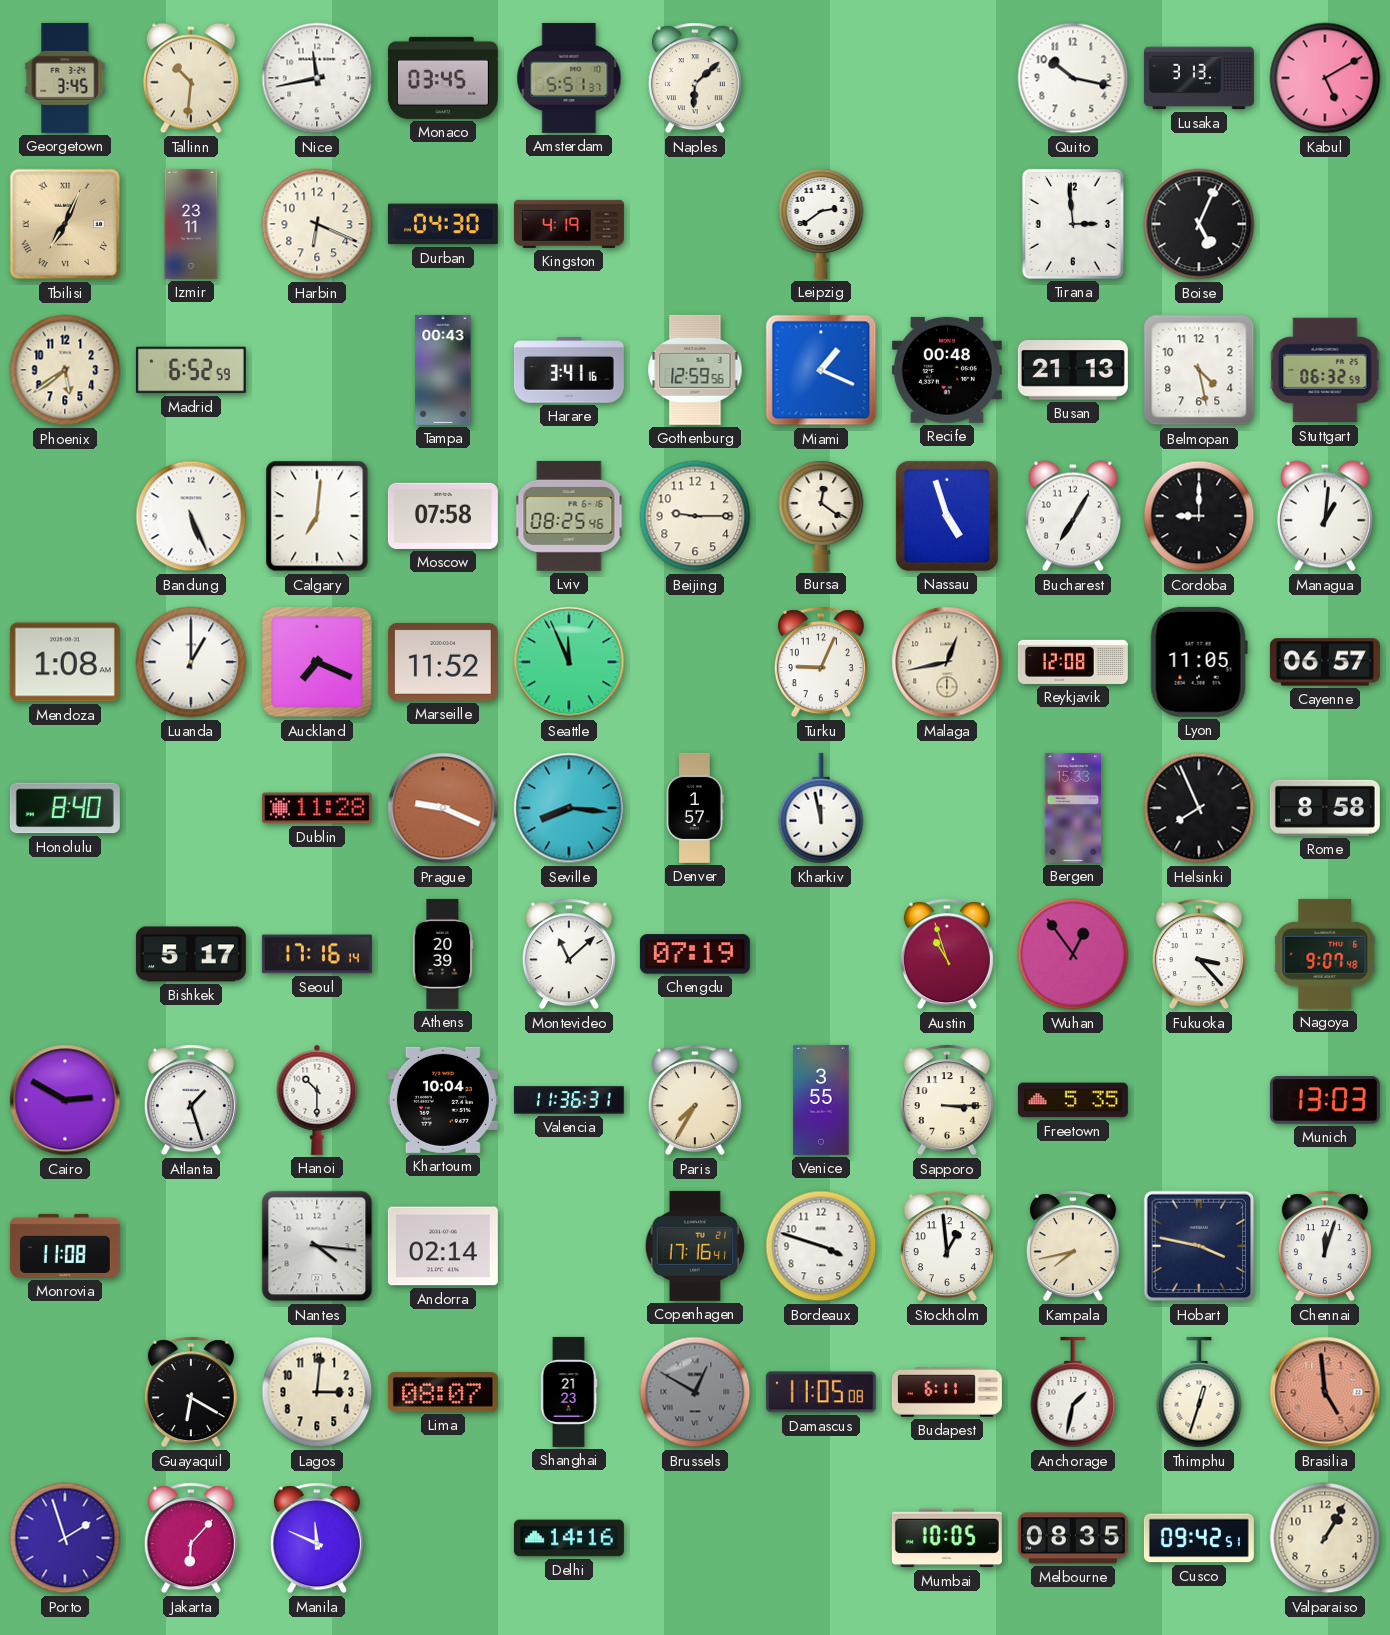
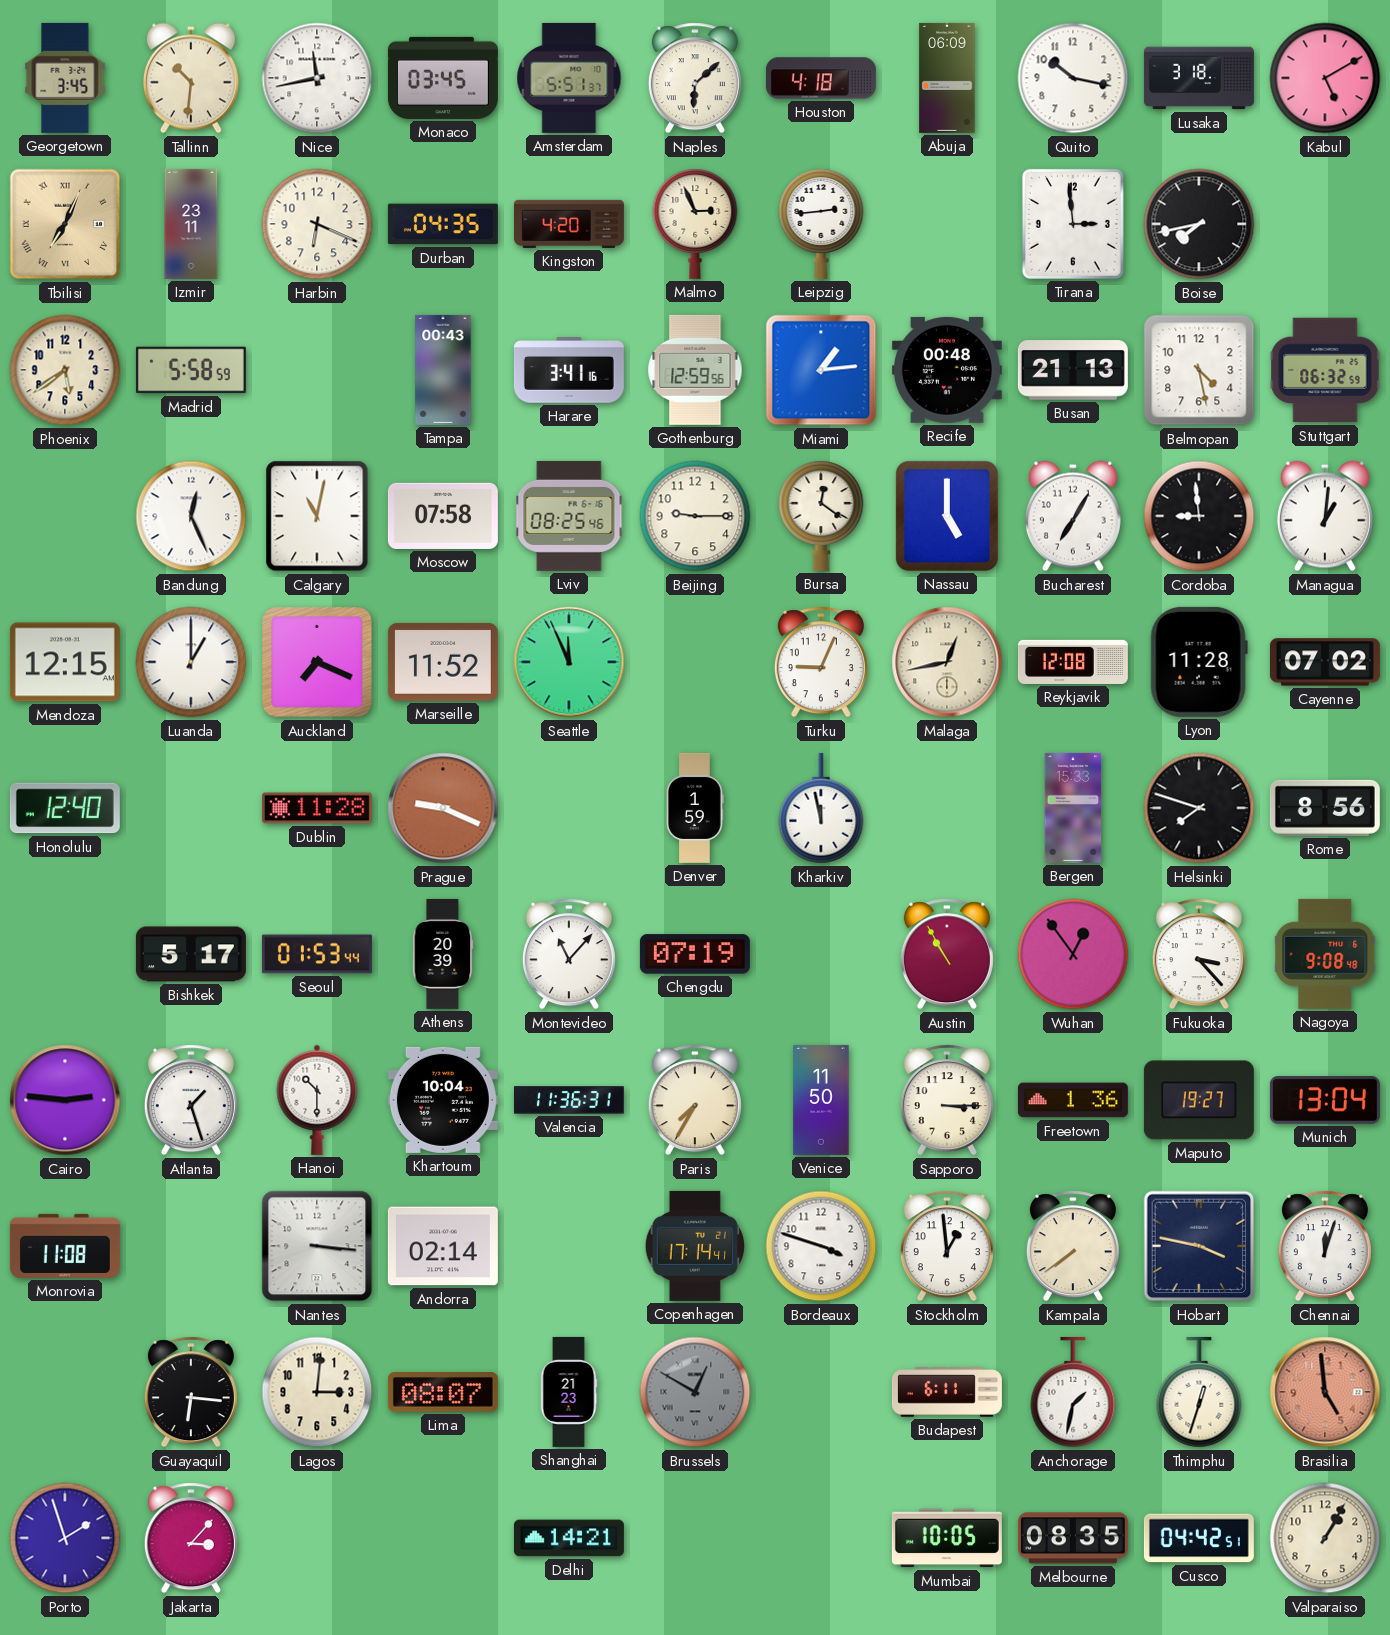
Houston: none -> 4:18 (821, 78)
Abuja: none -> 06:09 (947, 78)
Lusaka: 3:13 -> 3:18 (1199, 78)
Durban: 04:30 -> 04:35 (443, 224)
Kingston: 4:19 -> 4:20 (569, 224)
Malmo: none -> 2:56 (695, 224)
Leipzig: 2:39 -> 2:44 (821, 224)
Boise: 5:04 -> 7:43 (1199, 224)
Madrid: 6:52 -> 5:58 (191, 370)
Miami: 1:19 -> 1:14 (821, 370)
Bandung: 5:26 -> 12:26 (191, 516)
Calgary: 7:01 -> 11:02 (317, 516)
Nassau: 4:57 -> 5:00 (947, 516)
Cordoba: 9:00 -> 8:59 (1199, 516)
Mendoza: 1:08 -> 12:15 (65, 662)
Lyon: 11:05 -> 11:28 (1199, 662)
Cayenne: 06:57 -> 07:02 (1325, 662)
Honolulu: 8:40 -> 12:40 (65, 808)
Seville: 8:16 -> none (569, 808)
Denver: 1:57 -> 1:59 (695, 808)
Helsinki: 7:56 -> 7:48 (1199, 808)
Rome: 8:58 -> 8:56 (1325, 808)
Seoul: 17:16 -> 01:53 (317, 954)
Montevideo: 11:08 -> 11:07 (569, 954)
Austin: 10:57 -> 10:55 (947, 954)
Nagoya: 9:07 -> 9:08 (1326, 954)
Cairo: 2:50 -> 2:46 (65, 1100)
Venice: 3:55 -> 11:50 (821, 1100)
Freetown: 5:35 -> 1:36 (1073, 1100)
Maputo: none -> 19:27 (1199, 1100)
Munich: 13:03 -> 13:04 (1325, 1100)
Nantes: 4:16 -> 3:16 (317, 1246)
Copenhagen: 17:16 -> 17:14 (694, 1246)
Kampala: 7:43 -> 7:39 (1073, 1246)
Guayaquil: 6:20 -> 6:16 (191, 1392)
Damascus: 11:05 -> none (821, 1392)
Jakarta: 6:07 -> 3:07 (191, 1538)
Manila: 11:49 -> none (317, 1538)
Delhi: 14:16 -> 14:21 (569, 1538)
Cusco: 09:42 -> 04:42 (1199, 1538)
